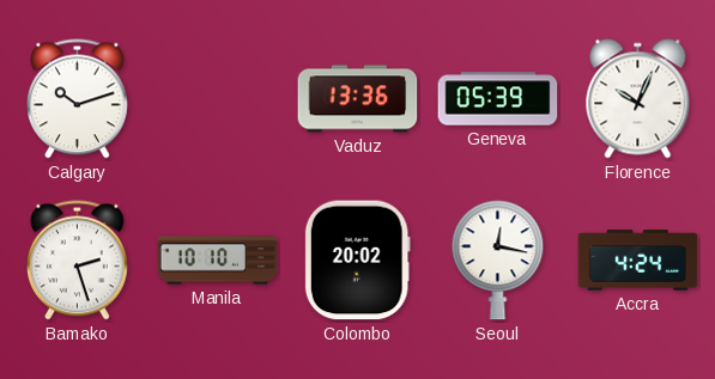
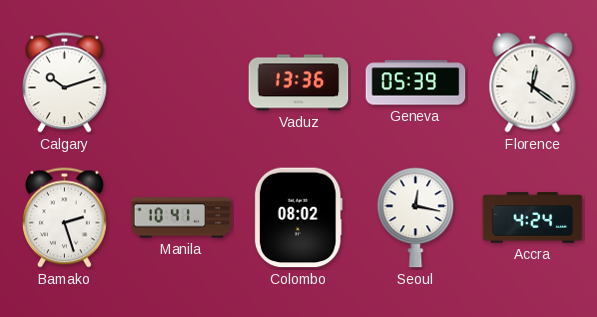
Florence: 10:04 -> 12:21 (533, 83)
Manila: 10:10 -> 10:41 (182, 218)
Colombo: 20:02 -> 08:02 (298, 218)
